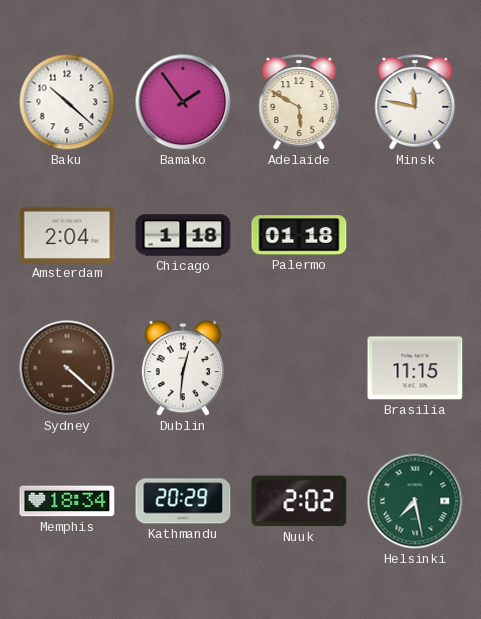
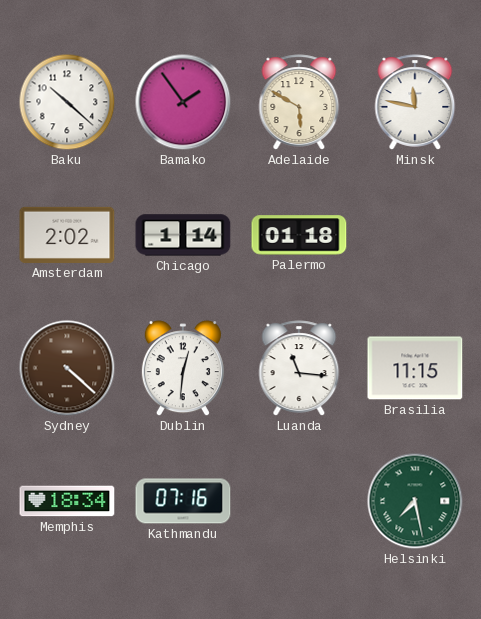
Amsterdam: 2:04 -> 2:02 (67, 235)
Chicago: 1:18 -> 1:14 (183, 235)
Luanda: none -> 11:16 (299, 368)
Kathmandu: 20:29 -> 07:16 (183, 501)
Nuuk: 2:02 -> none (299, 501)
